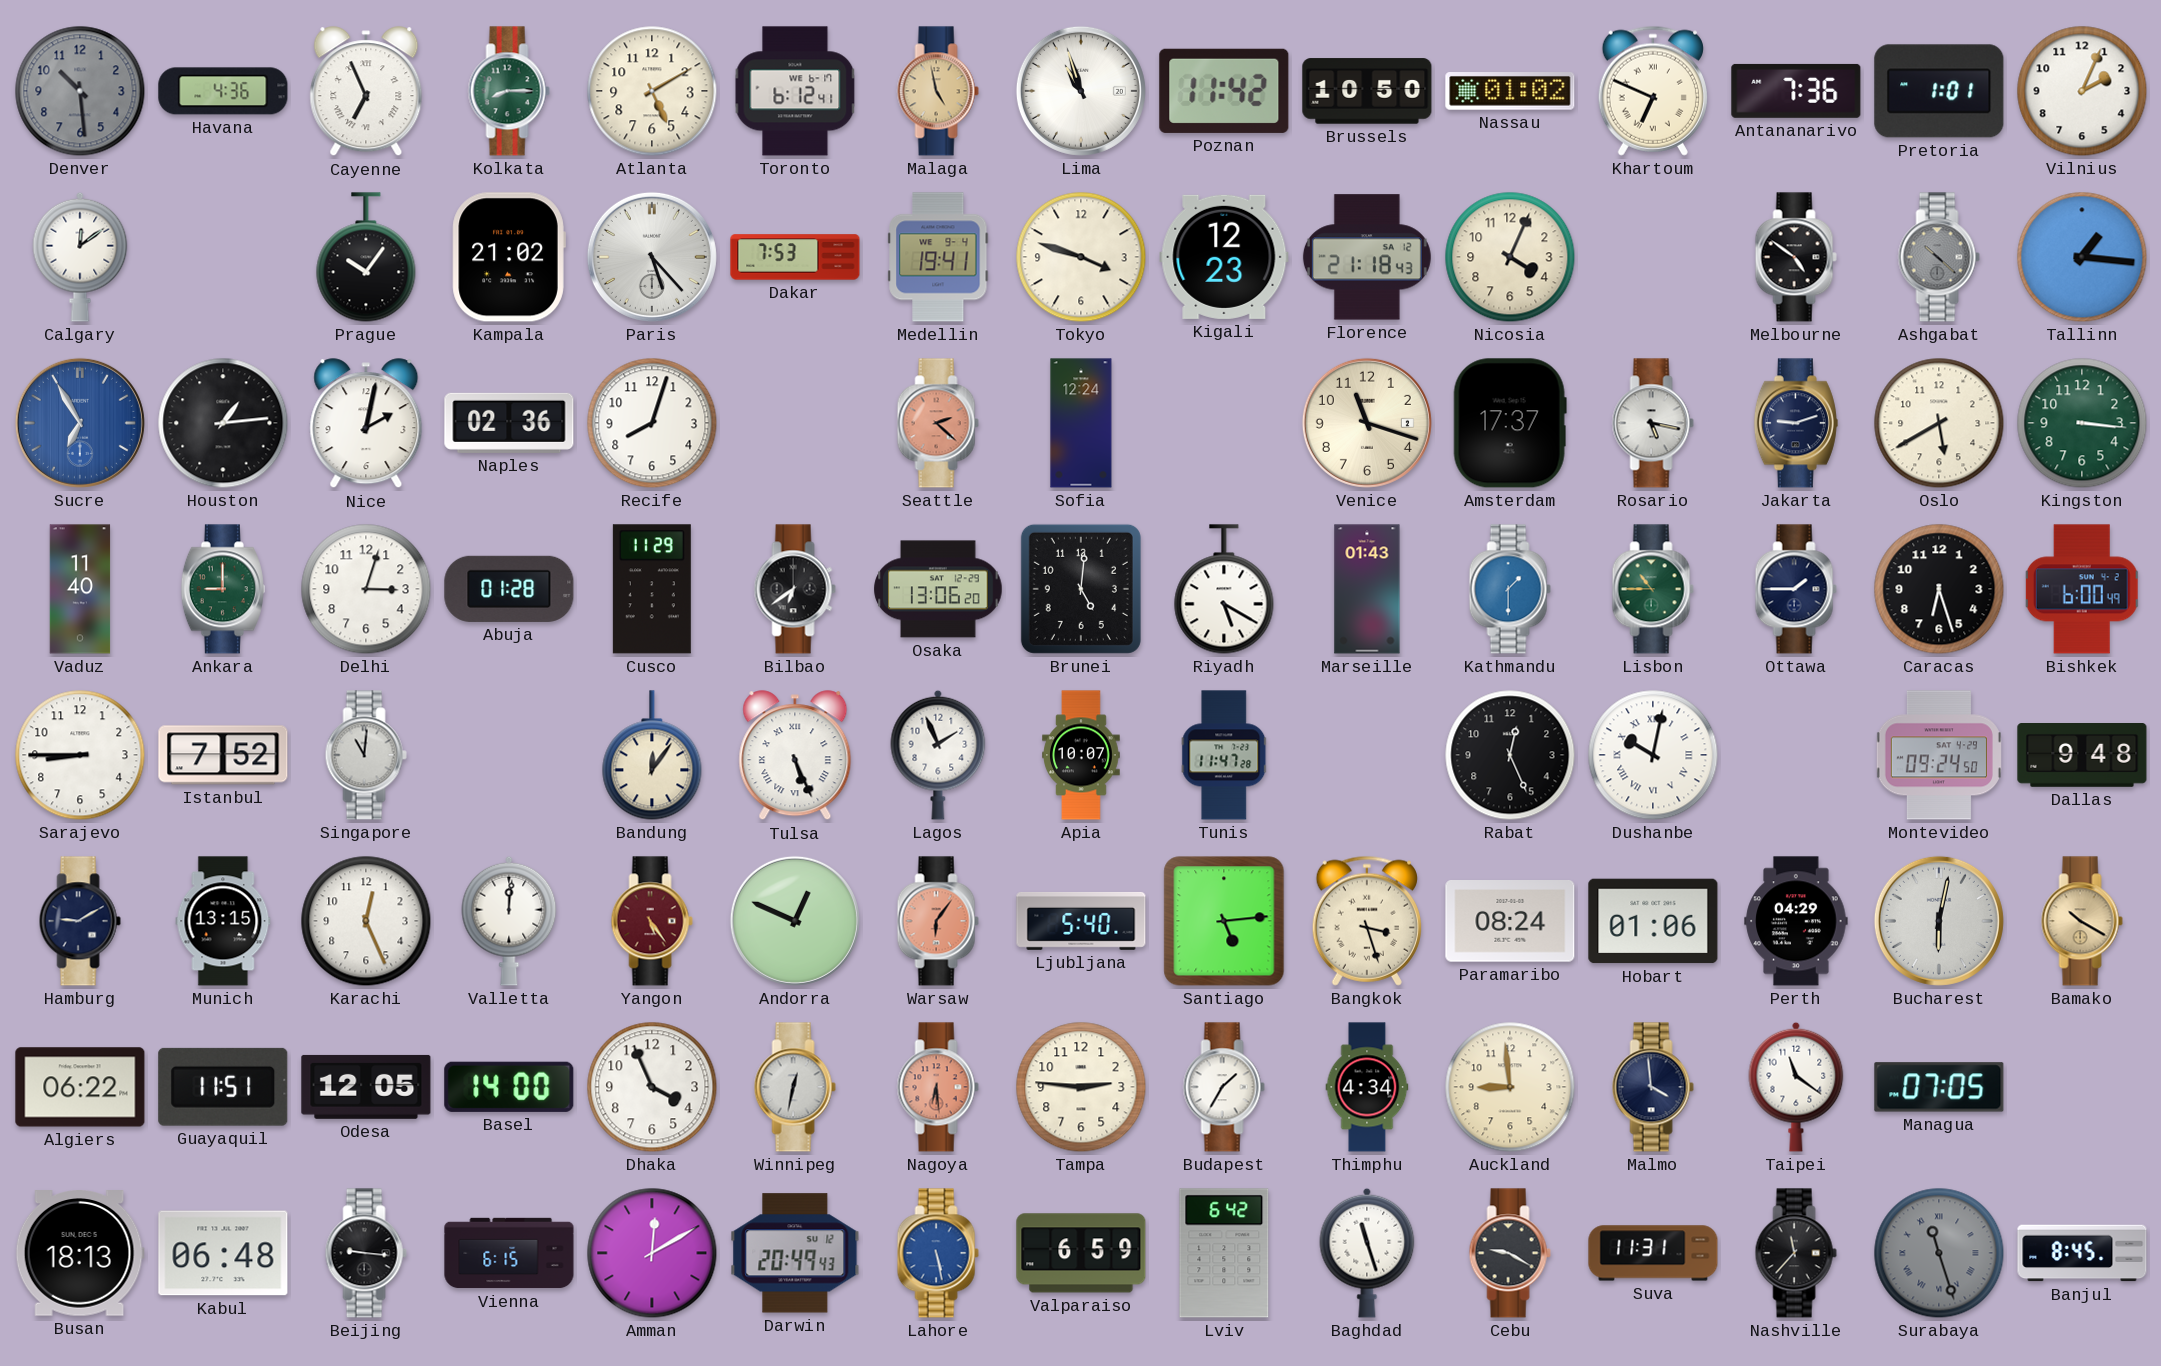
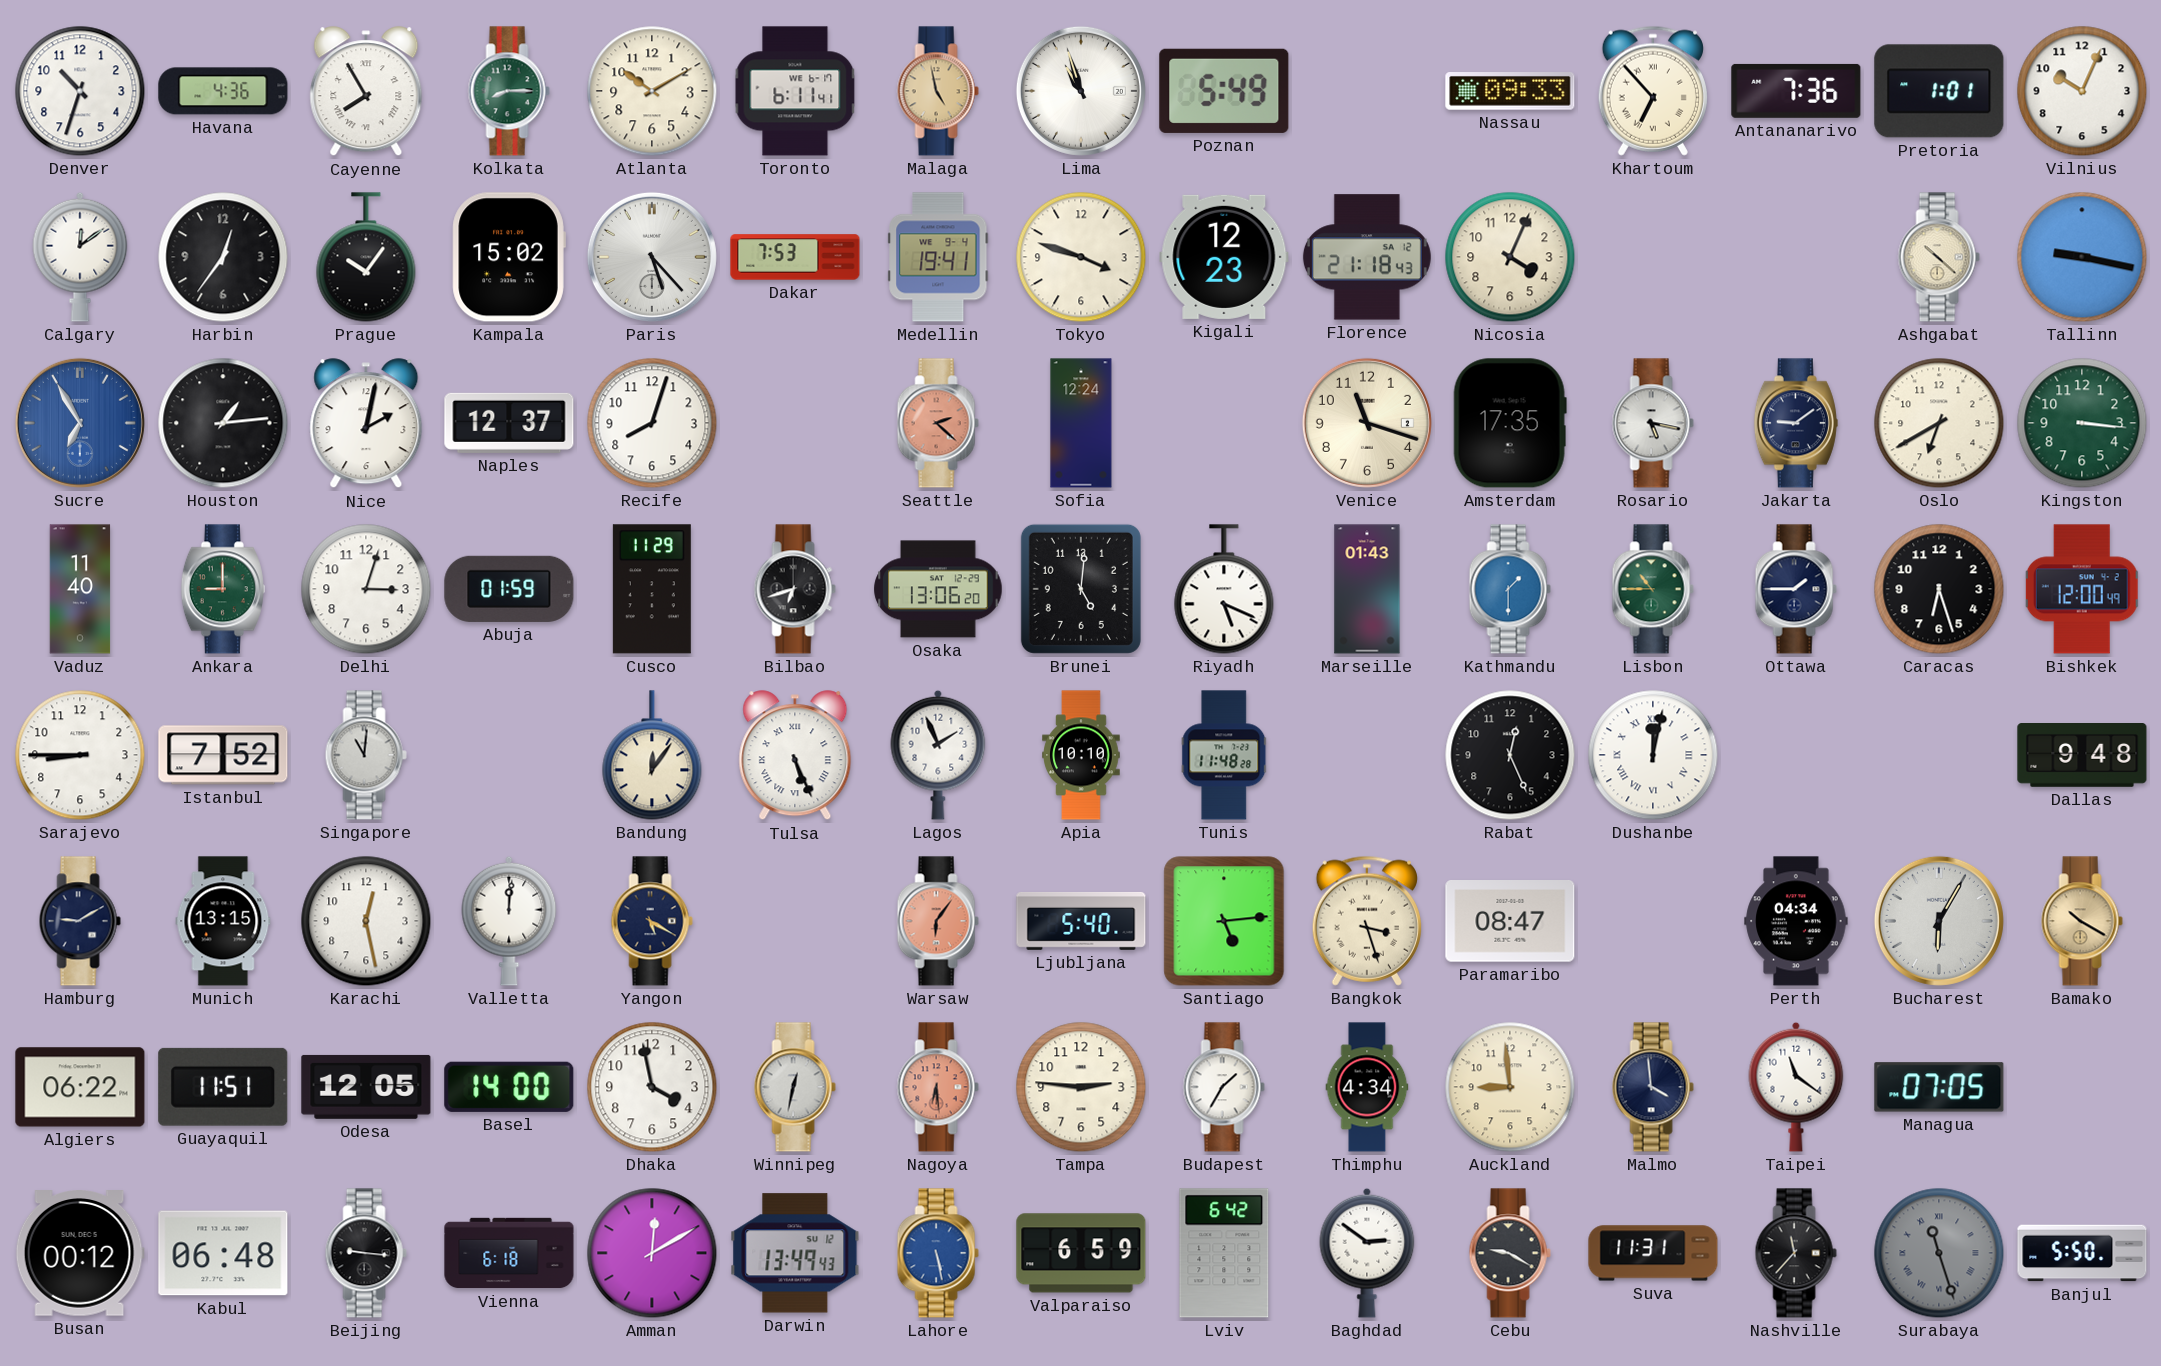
Denver: 10:29 -> 10:33 (80, 91)
Denver dial: grey -> white (80, 91)
Cayenne: 6:56 -> 7:55 (366, 92)
Atlanta: 5:10 -> 10:10 (652, 91)
Toronto: 6:12 -> 6:11 (795, 91)
Poznan: 11:42 -> 5:49 (1224, 91)
Brussels: 10:50 -> none (1367, 91)
Nassau: 01:02 -> 09:33 (1510, 92)
Khartoum: 6:49 -> 6:53 (1653, 91)
Vilnius: 2:04 -> 10:04 (2082, 91)
Harbin: none -> 12:36 (223, 257)
Kampala: 21:02 -> 15:02 (509, 257)
Melbourne: 4:51 -> none (1796, 257)
Ashgabat dial: grey -> cream (1939, 257)
Tallinn: 1:16 -> 9:17 (2082, 257)
Naples: 02:36 -> 12:37 (509, 423)
Amsterdam: 17:37 -> 17:35 (1510, 423)
Jakarta: 9:12 -> 9:09 (1796, 423)
Oslo: 5:40 -> 6:40 (1939, 423)
Abuja: 01:28 -> 01:59 (509, 589)
Bilbao: 6:39 -> 6:42 (795, 589)
Riyadh: 5:20 -> 5:19 (1224, 589)
Bishkek: 6:00 -> 12:00 (2082, 589)
Apia: 10:07 -> 10:10 (1081, 755)
Tunis: 11:47 -> 11:48 (1224, 755)
Dushanbe: 10:02 -> 12:02 (1653, 755)
Montevideo: 09:24 -> none (1939, 755)
Karachi: 12:26 -> 12:28 (366, 921)
Yangon: 5:24 -> 5:20 (652, 921)
Yangon dial: burgundy -> navy (652, 921)
Andorra: 12:49 -> none (795, 921)
Paramaribo: 08:24 -> 08:47 (1510, 922)
Hobart: 01:06 -> none (1653, 921)
Perth: 04:29 -> 04:34 (1796, 921)
Bucharest: 6:02 -> 6:05 (1939, 921)
Dhaka: 3:56 -> 3:58 (652, 1087)
Busan: 18:13 -> 00:12 (80, 1253)
Vienna: 6:15 -> 6:18 (509, 1253)
Darwin: 20:49 -> 13:49 (795, 1253)
Baghdad: 11:27 -> 2:51 (1367, 1253)
Banjul: 8:45 -> 5:50 (2082, 1253)
